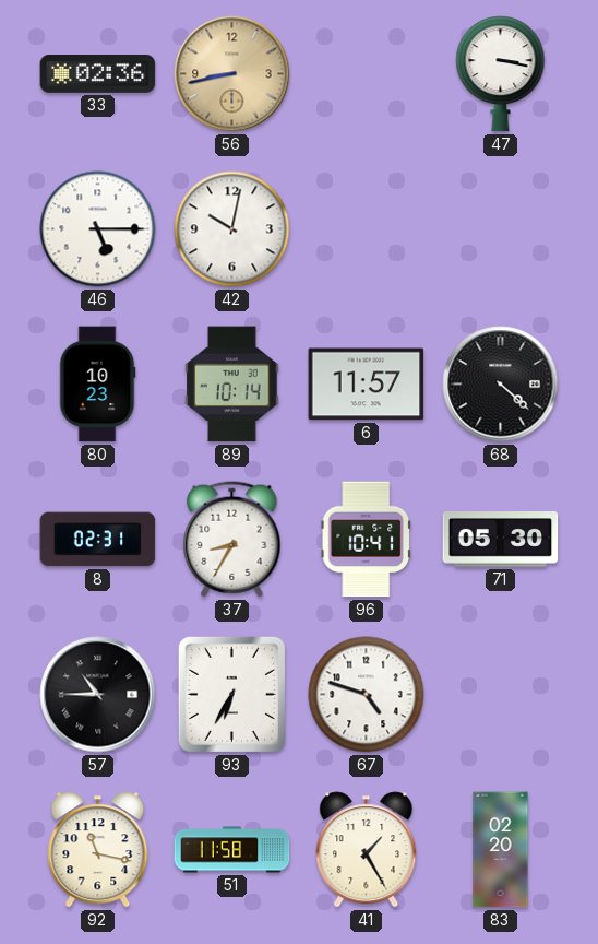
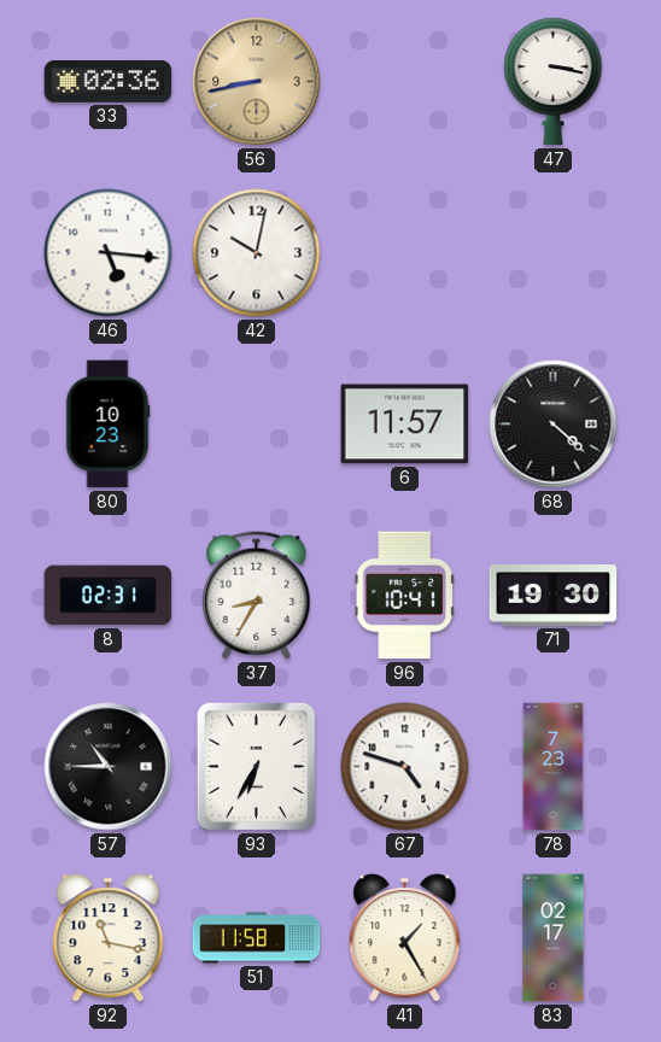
46: 5:15 -> 5:16 (109, 253)
89: 10:14 -> none (232, 385)
71: 05:30 -> 19:30 (554, 596)
78: none -> 7:23 (554, 767)
83: 02:20 -> 02:17 (554, 938)
